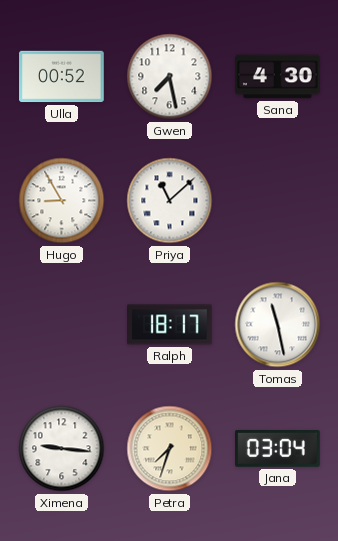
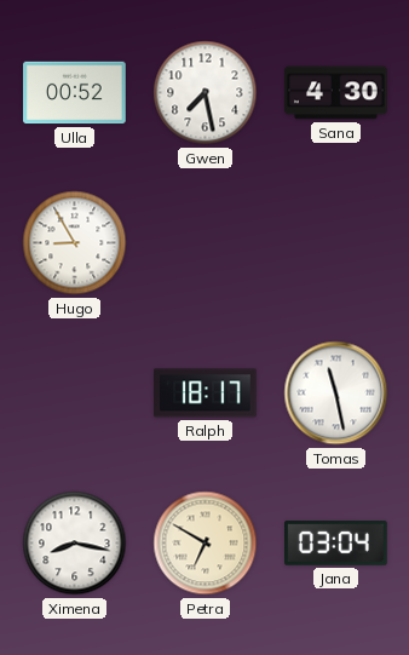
Priya: 11:08 -> none (170, 201)
Ximena: 9:16 -> 8:17 (75, 544)
Petra: 7:33 -> 6:50 (206, 544)
